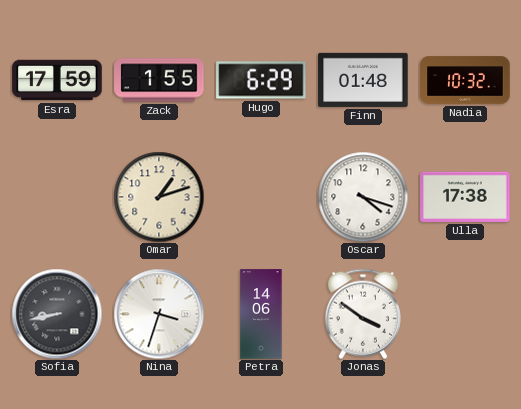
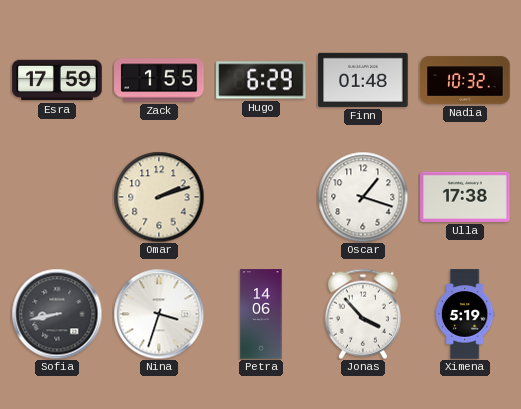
Omar: 1:12 -> 2:12 (159, 197)
Oscar: 4:18 -> 1:18 (363, 197)
Jonas: 3:51 -> 3:53 (363, 314)
Ximena: none -> 5:19 (465, 314)
